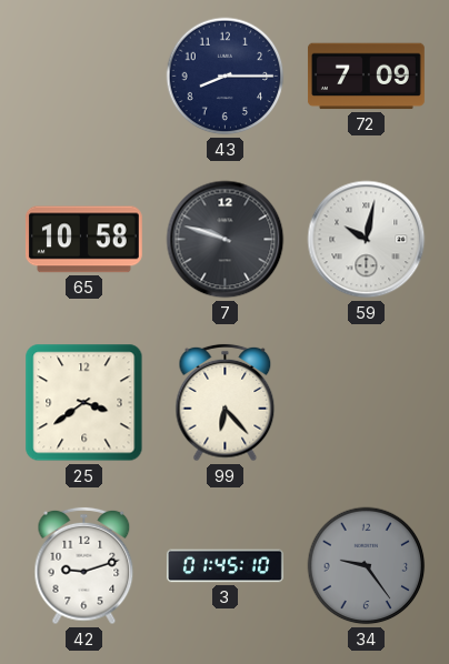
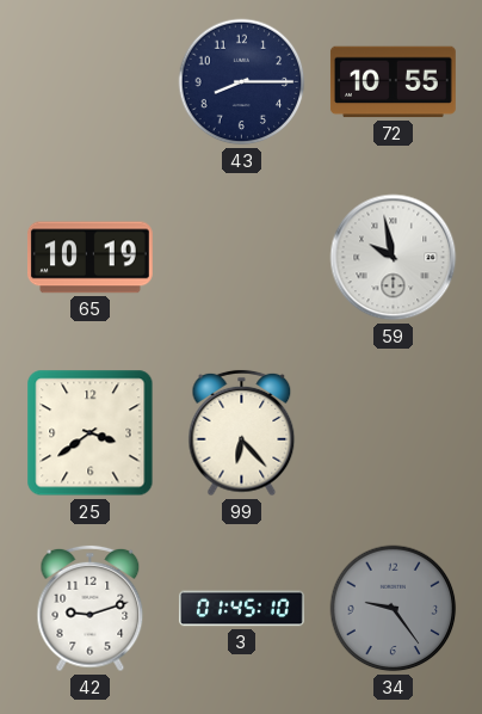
72: 7:09 -> 10:55 (393, 82)
65: 10:58 -> 10:19 (89, 258)
7: 9:48 -> none (226, 240)
59: 10:02 -> 9:58 (394, 258)
